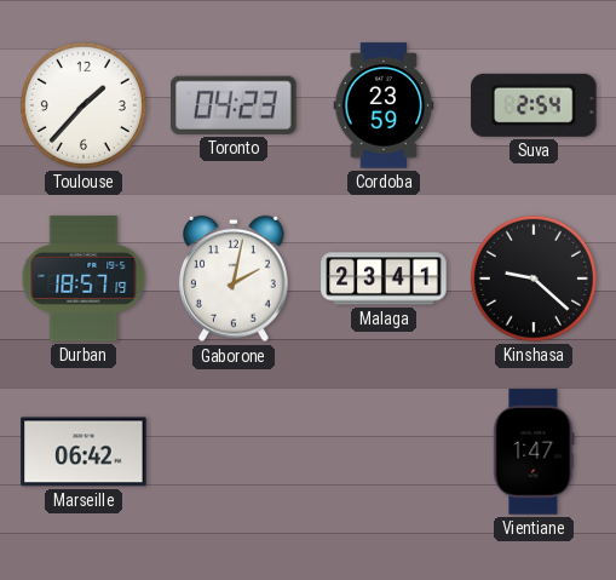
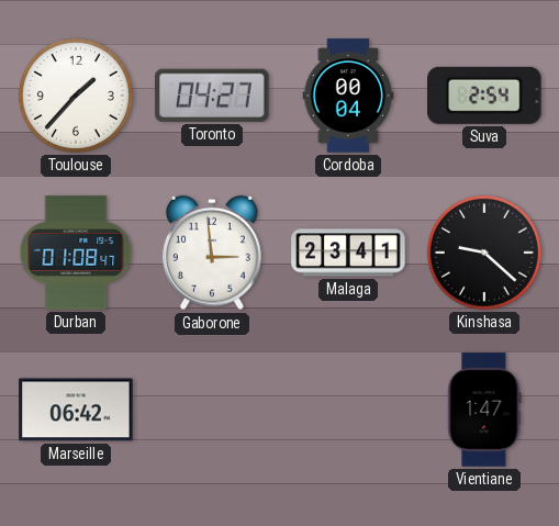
Toronto: 04:23 -> 04:27 (212, 96)
Cordoba: 23:59 -> 00:04 (348, 96)
Durban: 18:57 -> 01:08 (76, 253)
Gaborone: 2:02 -> 2:59 (212, 253)
